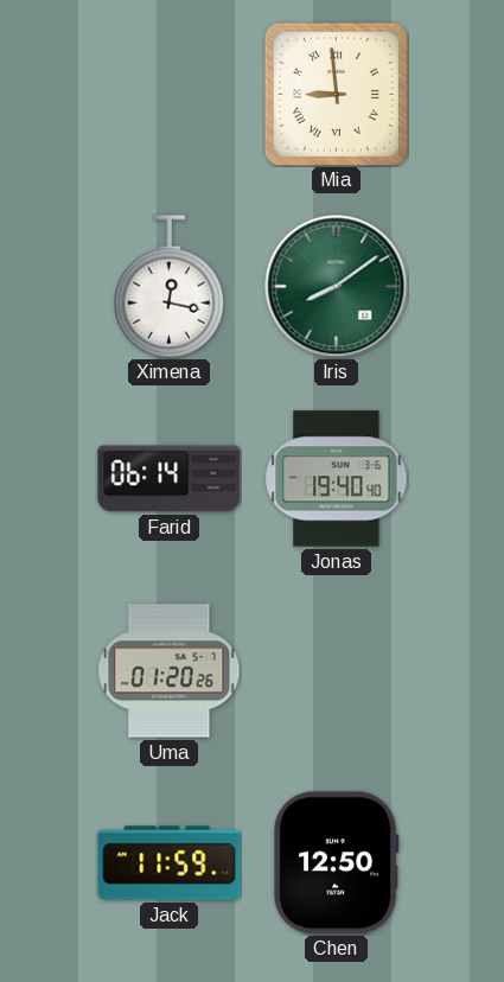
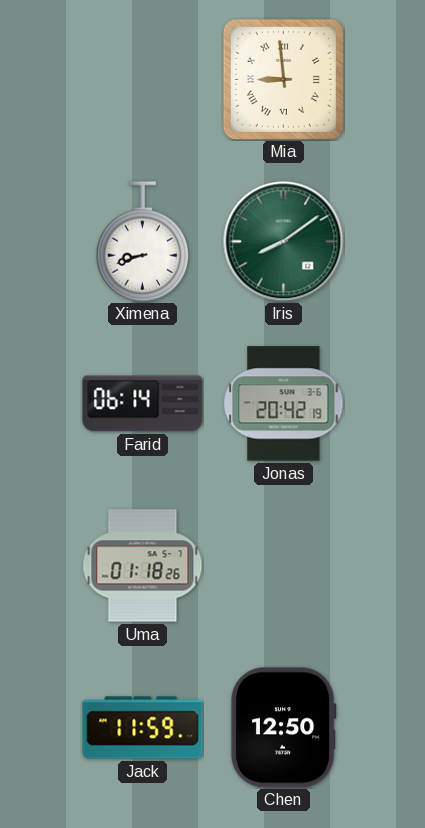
Ximena: 12:17 -> 8:42 (142, 242)
Jonas: 19:40 -> 20:42 (284, 404)
Uma: 01:20 -> 01:18 (143, 566)
